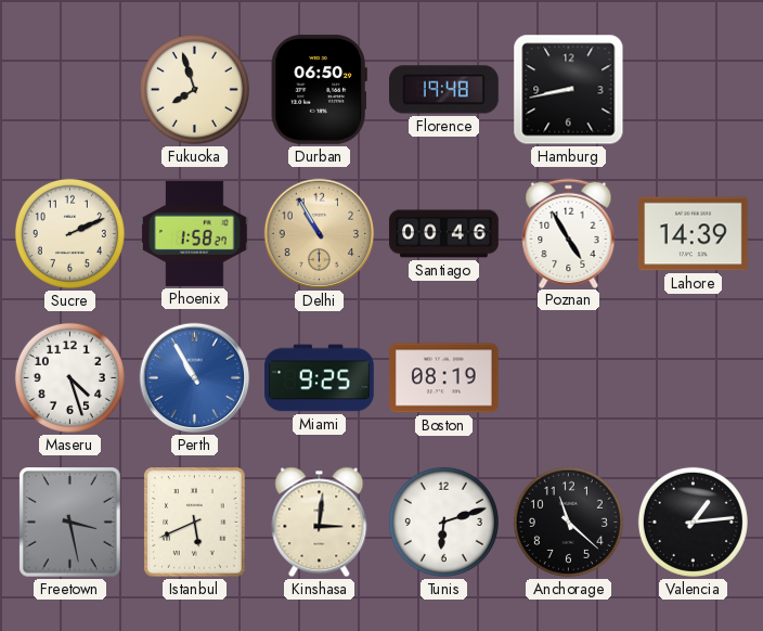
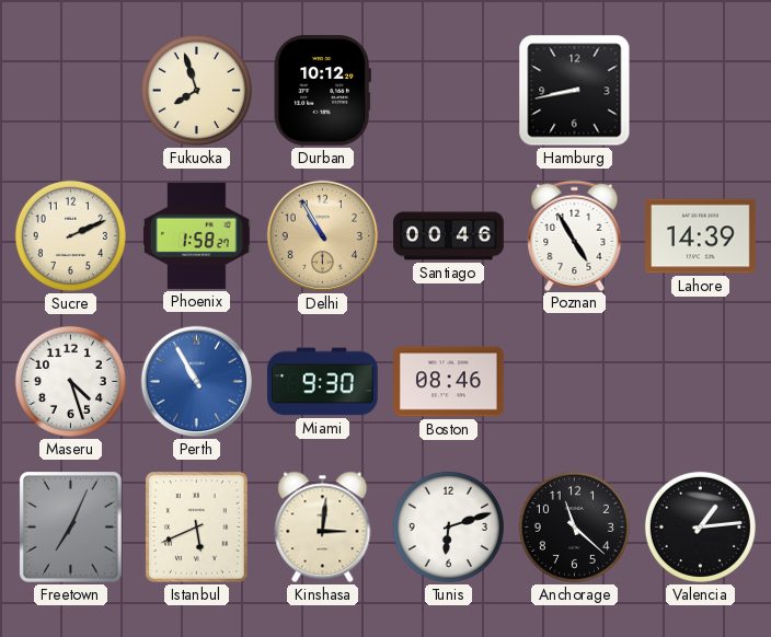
Durban: 06:50 -> 10:12 (322, 90)
Florence: 19:48 -> none (444, 90)
Miami: 9:25 -> 9:30 (323, 382)
Boston: 08:19 -> 08:46 (449, 382)
Freetown: 3:28 -> 7:04 (71, 528)
